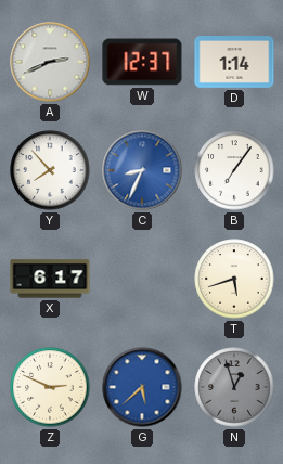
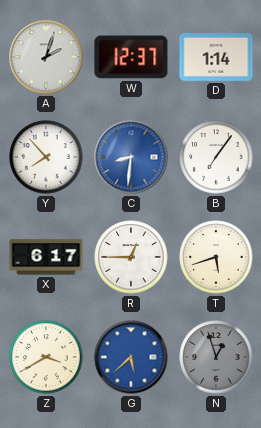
A: 2:41 -> 2:03 (46, 57)
C: 8:34 -> 8:31 (131, 157)
R: none -> 12:45 (131, 257)
Z: 2:49 -> 3:40 (46, 357)
